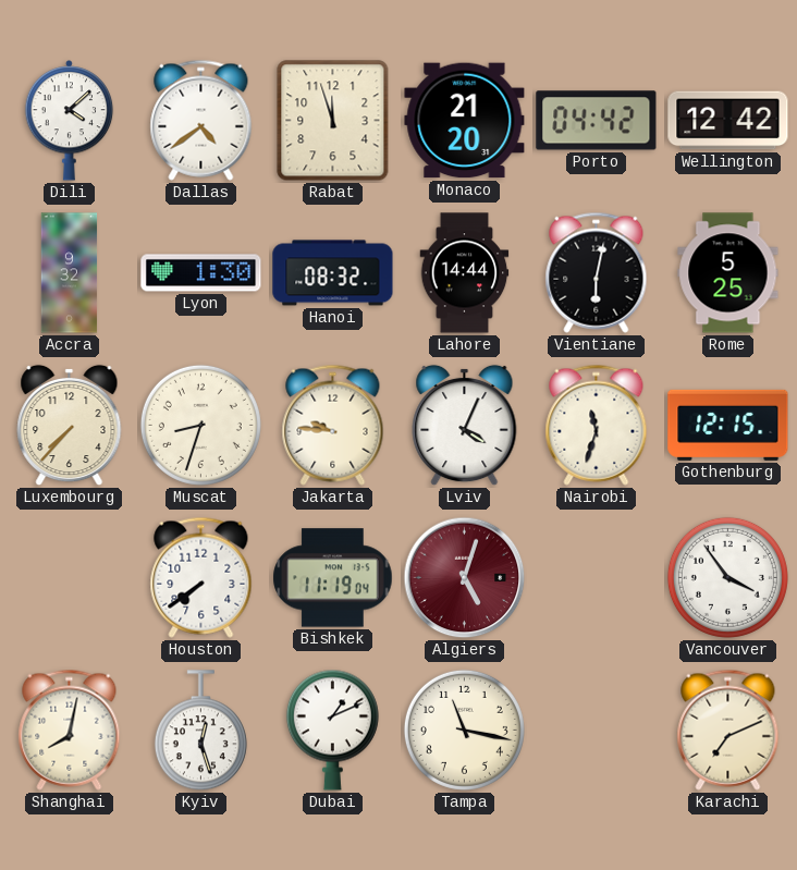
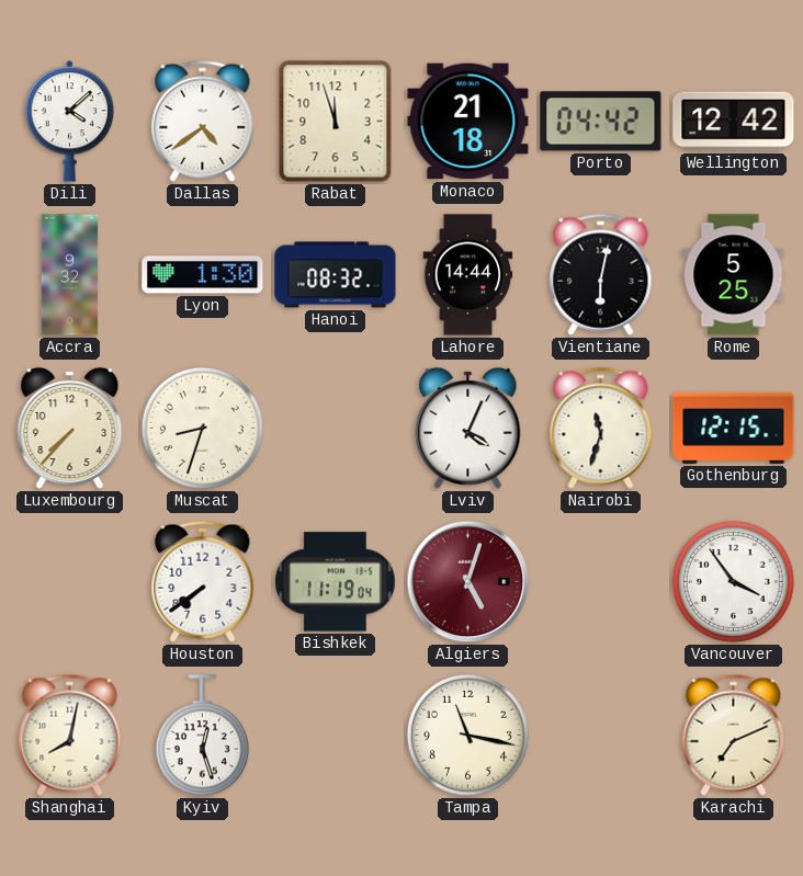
Monaco: 21:20 -> 21:18 (468, 122)
Jakarta: 9:46 -> none (333, 425)
Dubai: 1:11 -> none (332, 730)
